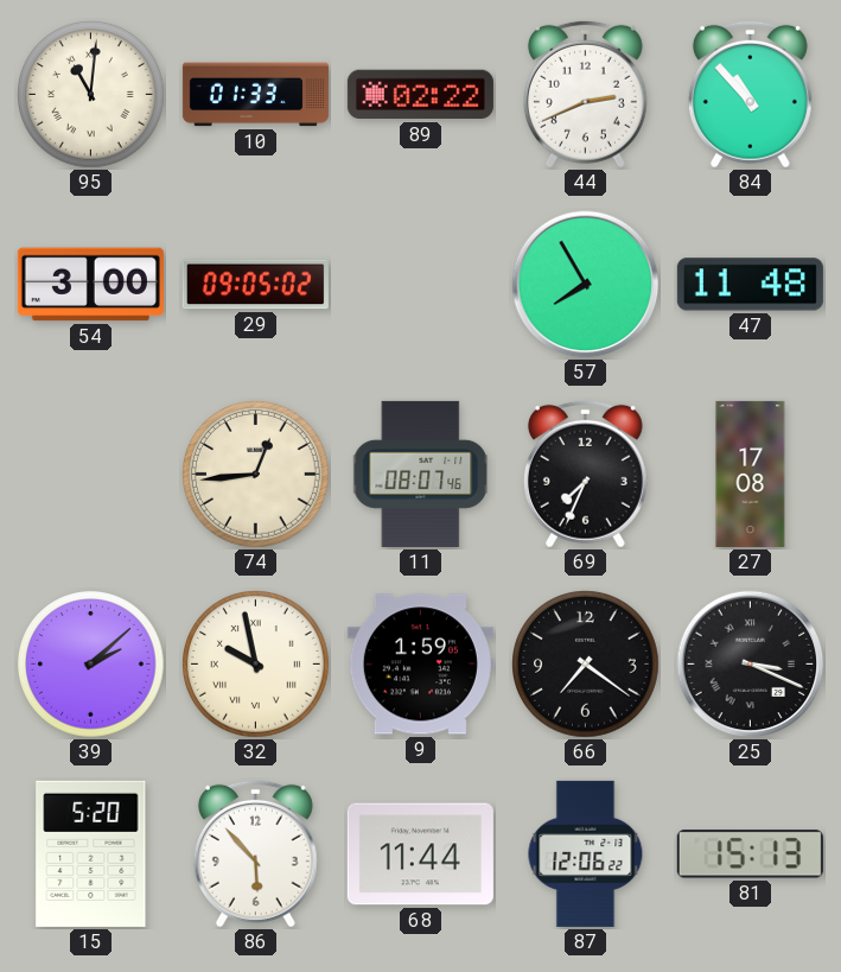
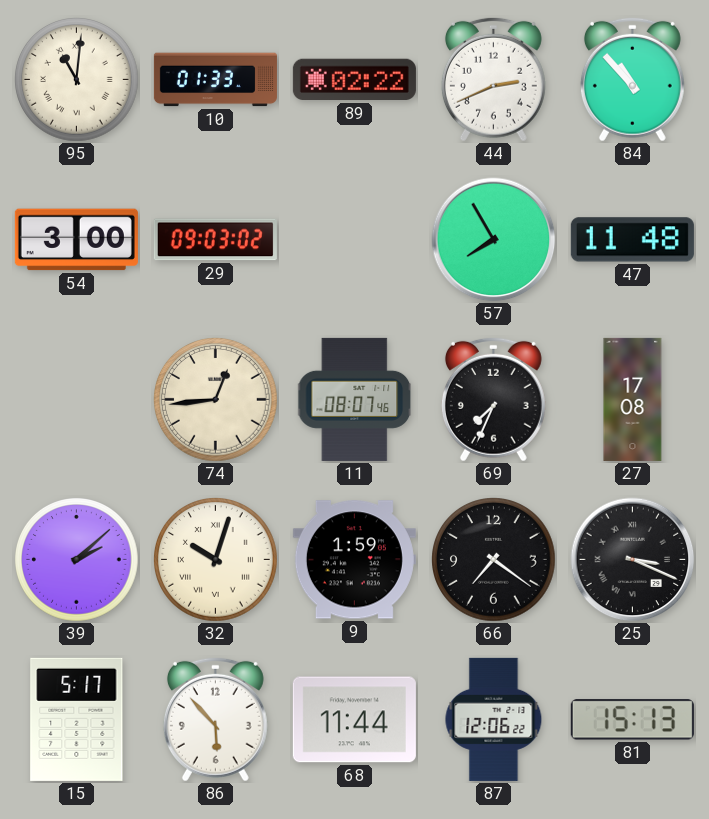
29: 09:05 -> 09:03 (215, 240)
32: 9:58 -> 10:03 (216, 560)
15: 5:20 -> 5:17 (77, 719)
